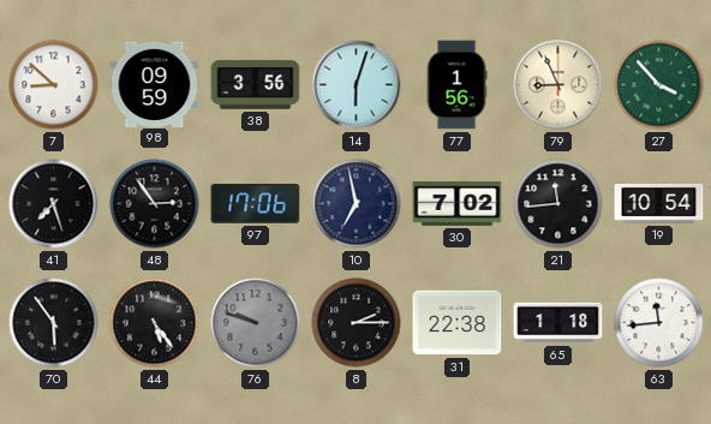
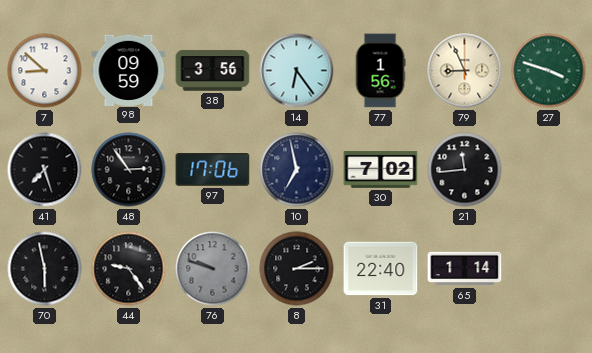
14: 6:03 -> 6:24 (297, 71)
27: 3:53 -> 3:48 (549, 71)
19: 10:54 -> none (659, 203)
70: 5:54 -> 5:58 (45, 269)
44: 5:24 -> 9:24 (129, 269)
31: 22:38 -> 22:40 (381, 269)
65: 1:18 -> 1:14 (465, 269)
63: 11:44 -> none (659, 323)
